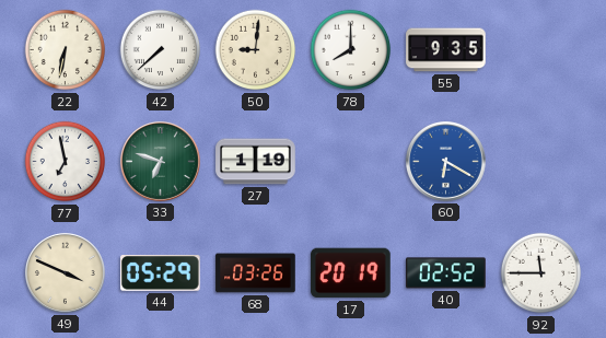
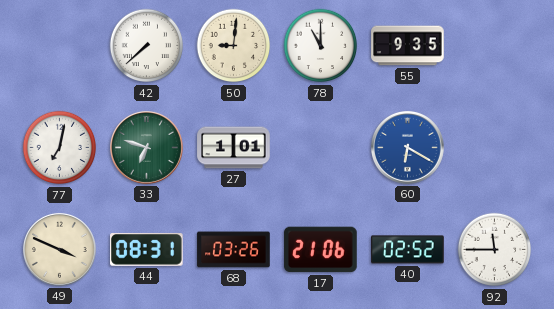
22: 6:32 -> none (66, 50)
78: 8:00 -> 11:00 (321, 46)
77: 6:58 -> 7:02 (60, 148)
27: 1:19 -> 1:01 (234, 148)
44: 05:29 -> 08:31 (147, 250)
17: 20:19 -> 21:06 (321, 250)
